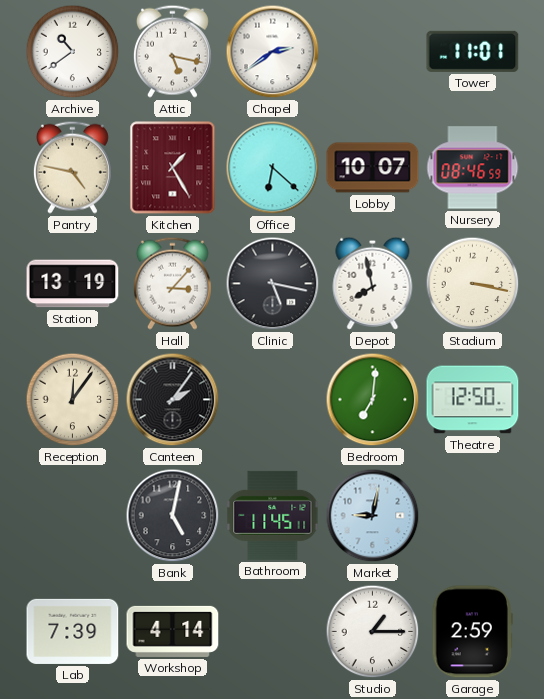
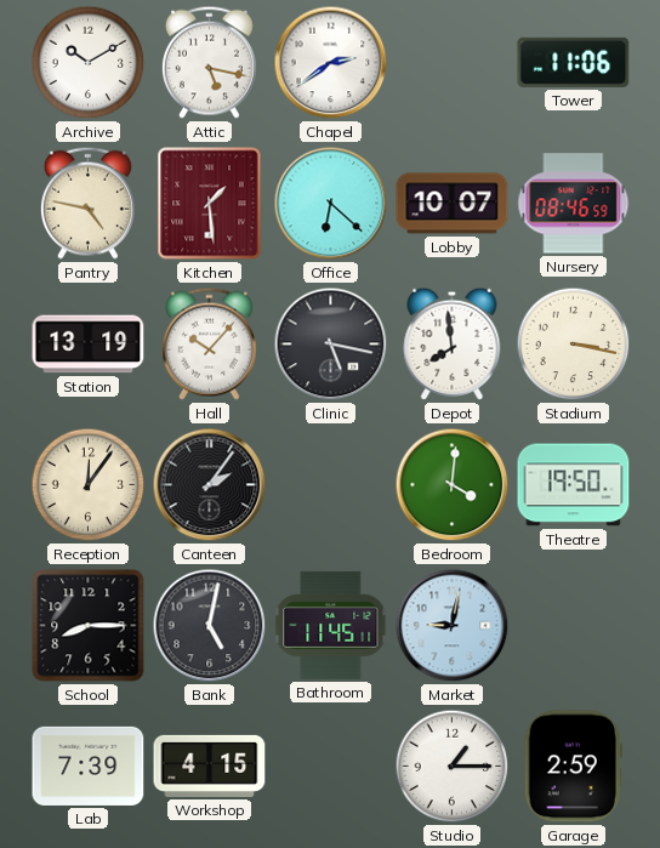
Archive: 10:39 -> 10:10 (89, 63)
Tower: 11:01 -> 11:06 (574, 62)
Kitchen: 1:25 -> 1:29 (210, 204)
Hall: 3:07 -> 10:07 (209, 343)
Depot: 7:58 -> 7:59 (453, 343)
Bedroom: 7:01 -> 4:01 (453, 485)
Theatre: 12:50 -> 19:50 (574, 485)
School: none -> 8:15 (89, 626)
Workshop: 4:14 -> 4:15 (210, 766)
